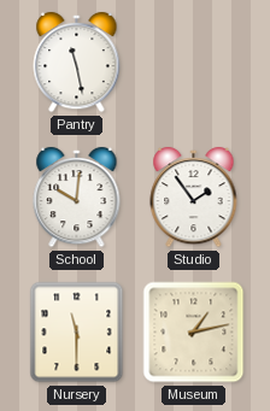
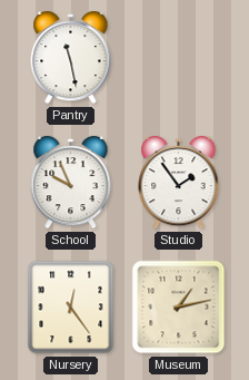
School: 10:01 -> 9:56 (71, 183)
Nursery: 11:30 -> 12:24 (71, 308)
